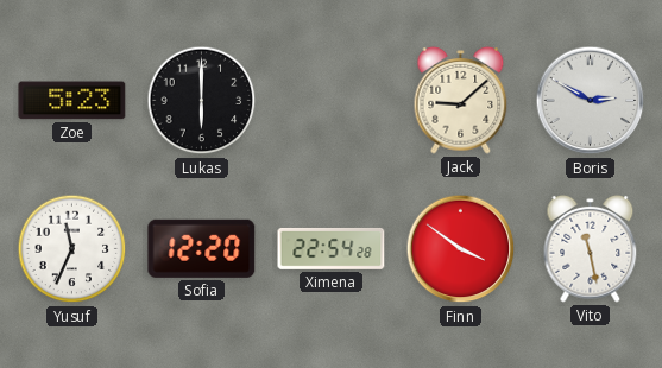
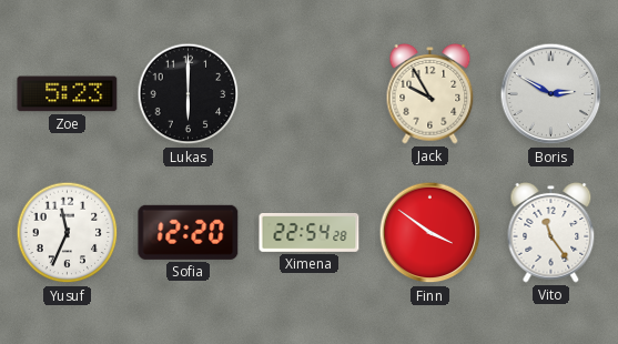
Jack: 9:08 -> 9:55 (430, 93)
Vito: 11:28 -> 11:24 (551, 232)
